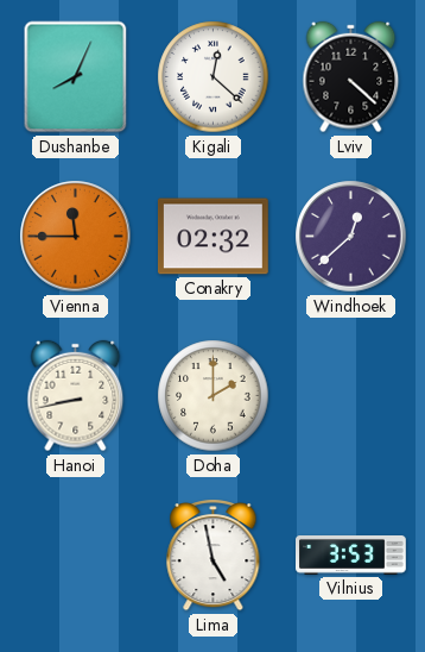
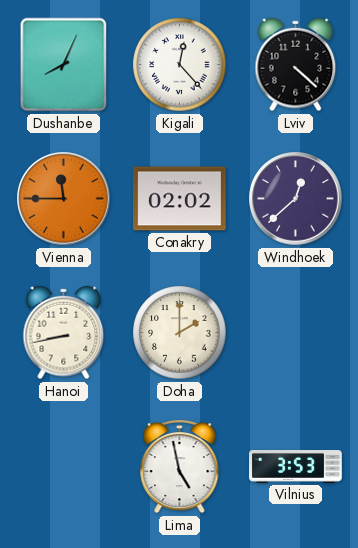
Kigali: 12:22 -> 12:23 (180, 65)
Conakry: 02:32 -> 02:02 (180, 199)
